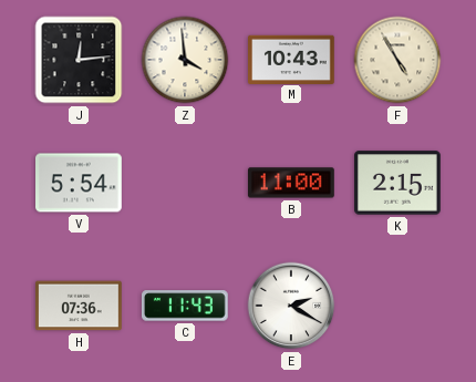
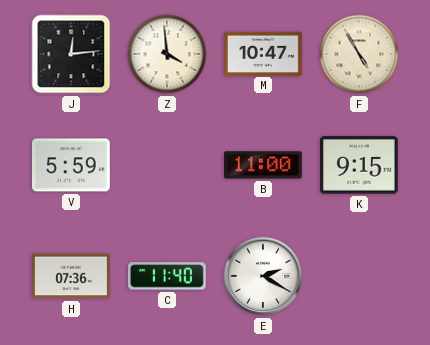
M: 10:43 -> 10:47 (264, 53)
V: 5:54 -> 5:59 (72, 165)
K: 2:15 -> 9:15 (360, 165)
C: 11:43 -> 11:40 (167, 276)
